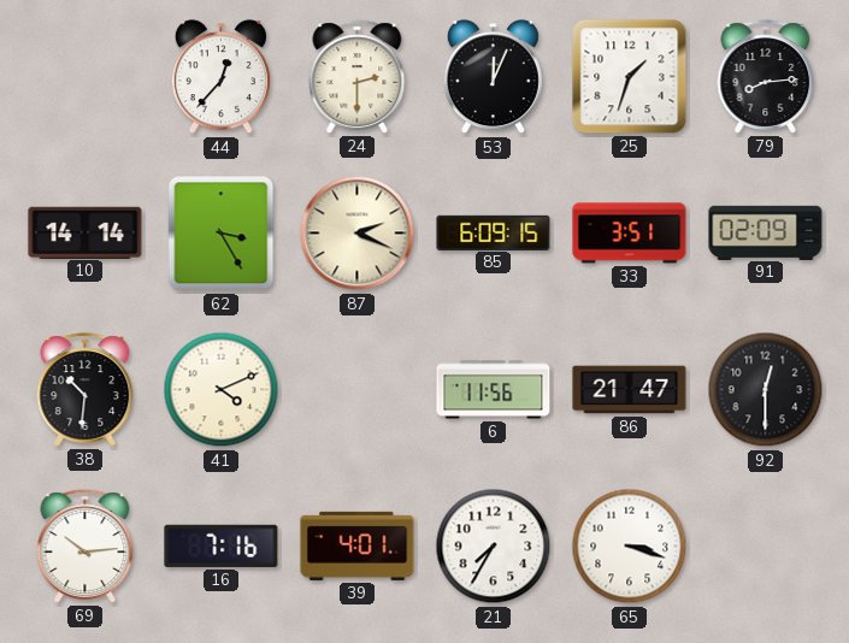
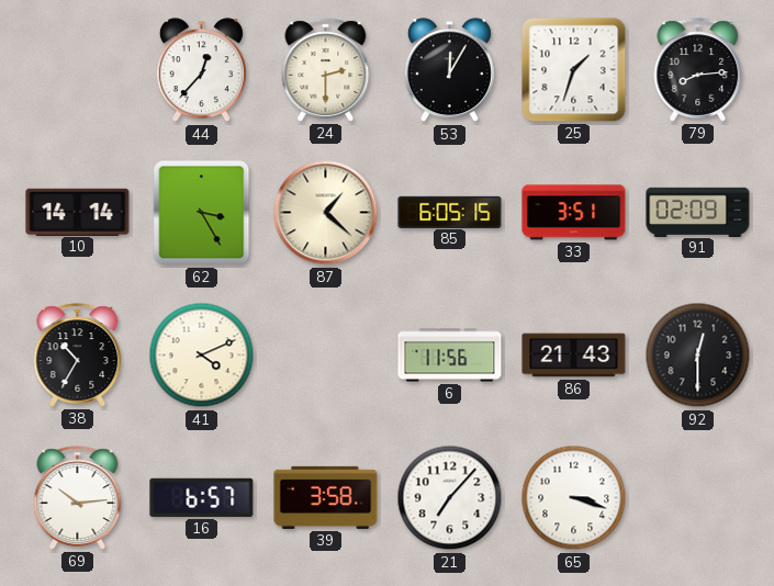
53: 12:04 -> 12:05 (449, 70)
87: 2:19 -> 1:22 (326, 213)
85: 6:09 -> 6:05 (450, 212)
38: 10:31 -> 10:35 (78, 356)
86: 21:47 -> 21:43 (574, 356)
16: 7:16 -> 6:57 (202, 497)
39: 4:01 -> 3:58 (326, 497)
21: 7:35 -> 7:07 (450, 498)
